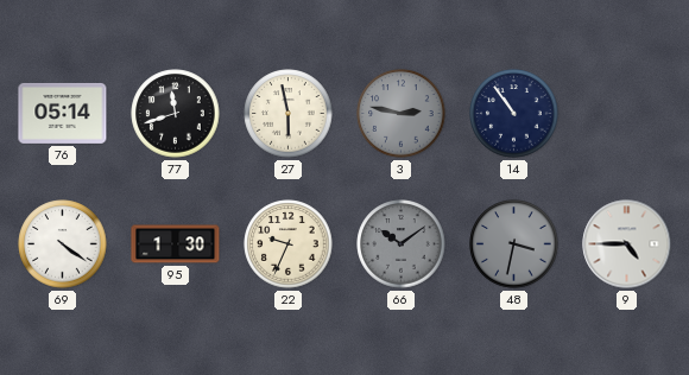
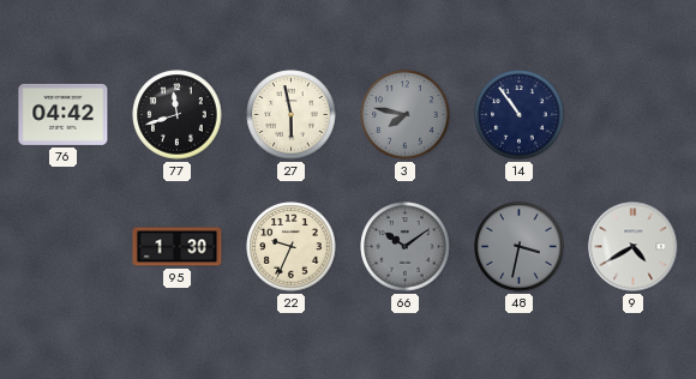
76: 05:14 -> 04:42 (64, 114)
3: 2:47 -> 7:47 (406, 115)
69: 4:21 -> none (63, 244)
9: 4:45 -> 4:40 (634, 247)
